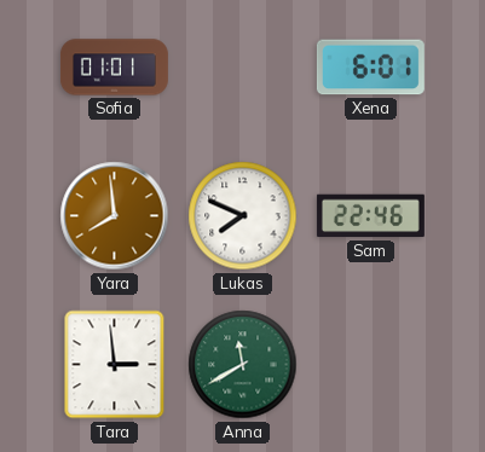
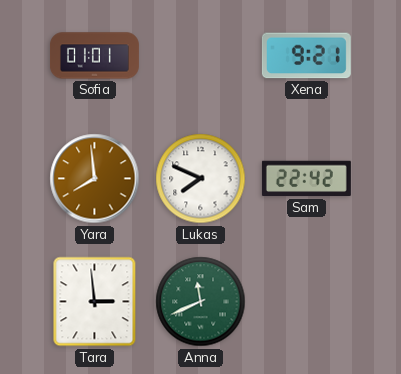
Xena: 6:01 -> 9:21 (306, 56)
Sam: 22:46 -> 22:42 (306, 179)
Anna: 11:40 -> 11:41 (201, 302)
